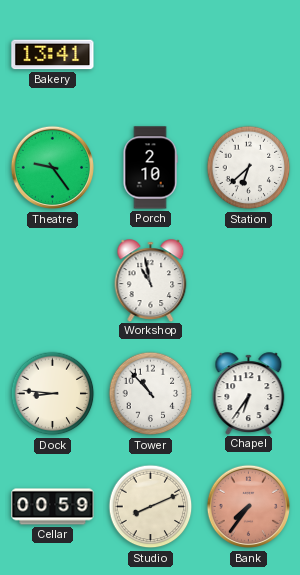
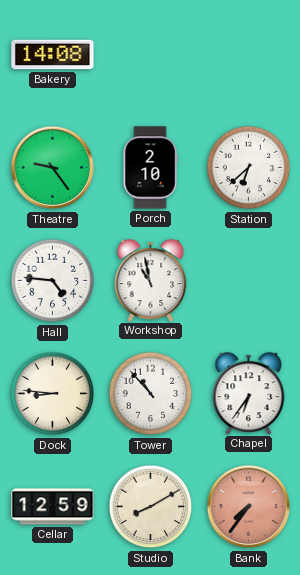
Bakery: 13:41 -> 14:08 (53, 55)
Hall: none -> 4:46 (53, 281)
Cellar: 00:59 -> 12:59 (53, 507)
Studio: 8:11 -> 8:10 (151, 507)
